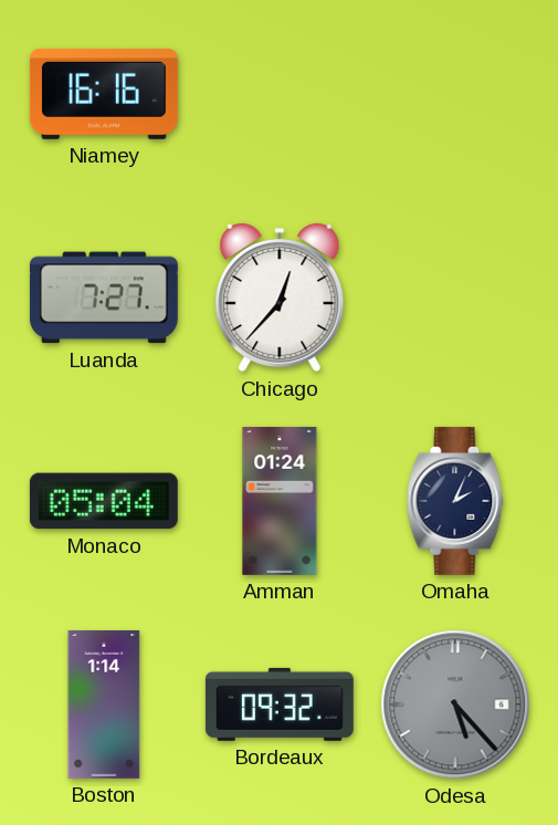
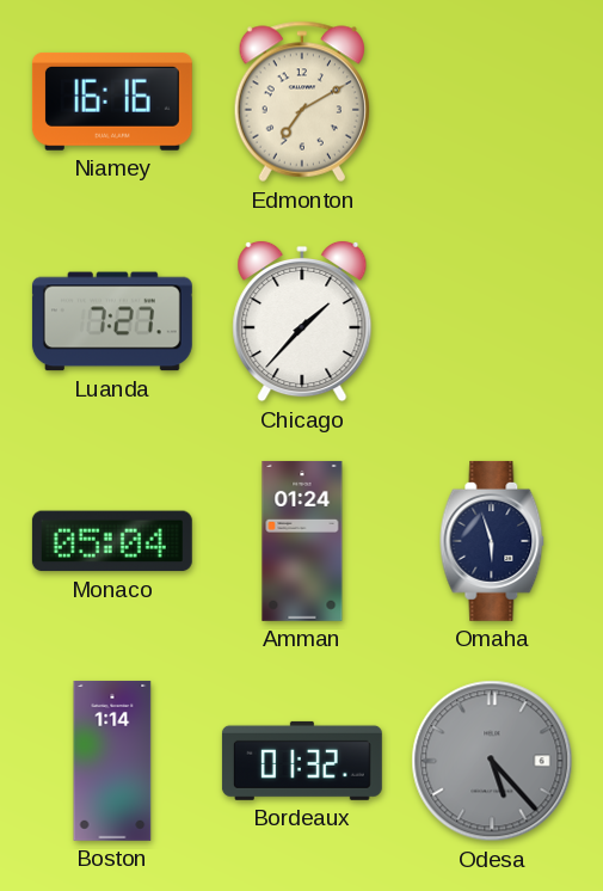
Edmonton: none -> 7:10 (301, 102)
Chicago: 12:37 -> 1:37 (302, 321)
Omaha: 2:04 -> 5:57 (492, 541)
Bordeaux: 09:32 -> 01:32 (302, 761)
